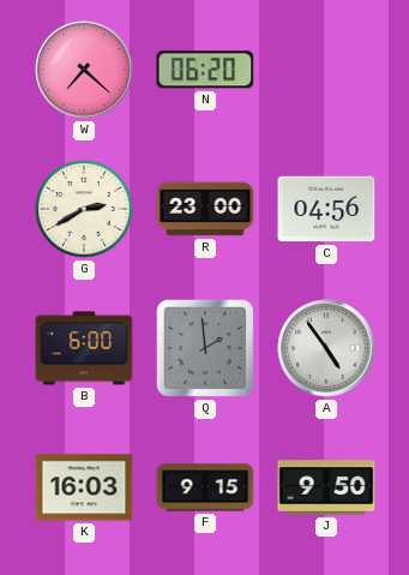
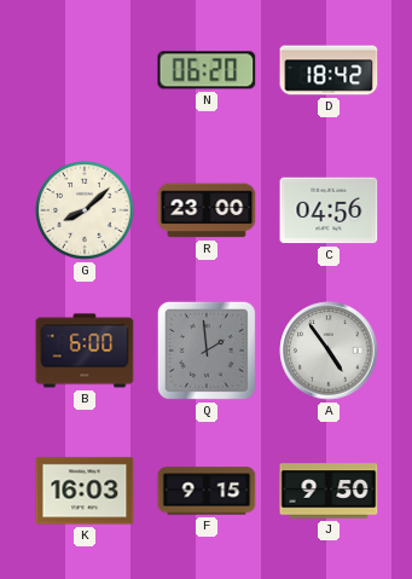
W: 7:22 -> none (84, 70)
D: none -> 18:42 (329, 70)
G: 2:40 -> 8:08 (85, 210)
